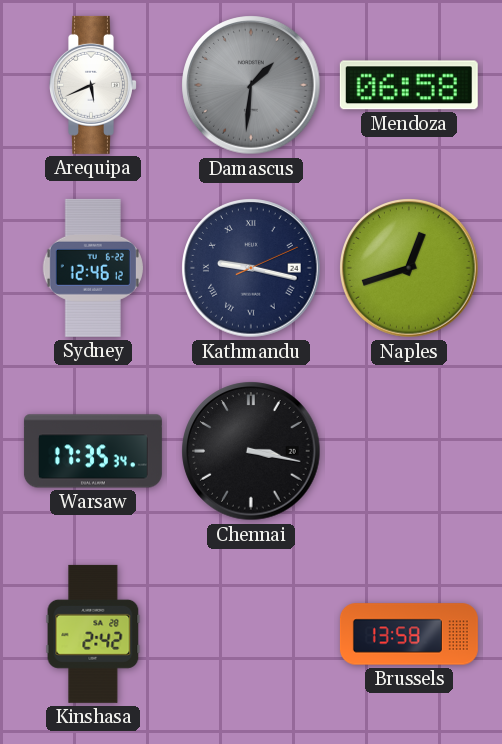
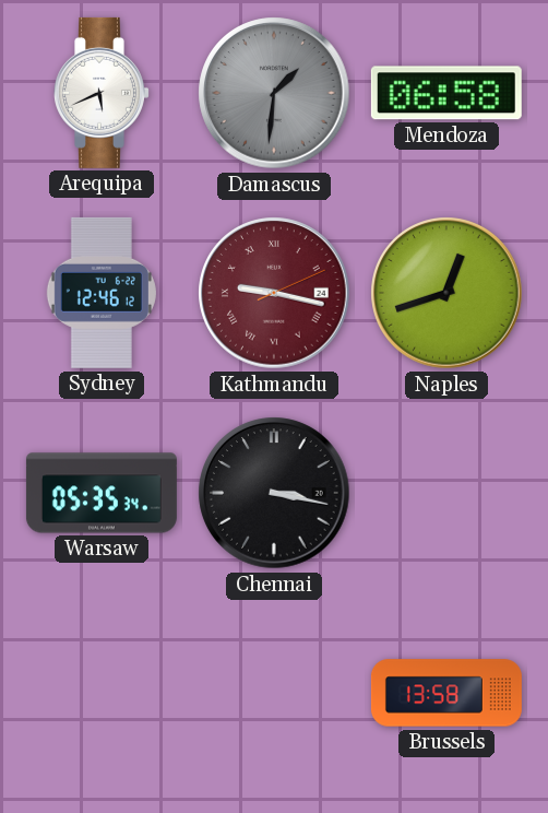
Kathmandu dial: navy -> burgundy (274, 293)
Warsaw: 17:35 -> 05:35 (102, 493)
Kinshasa: 2:42 -> none (93, 634)
